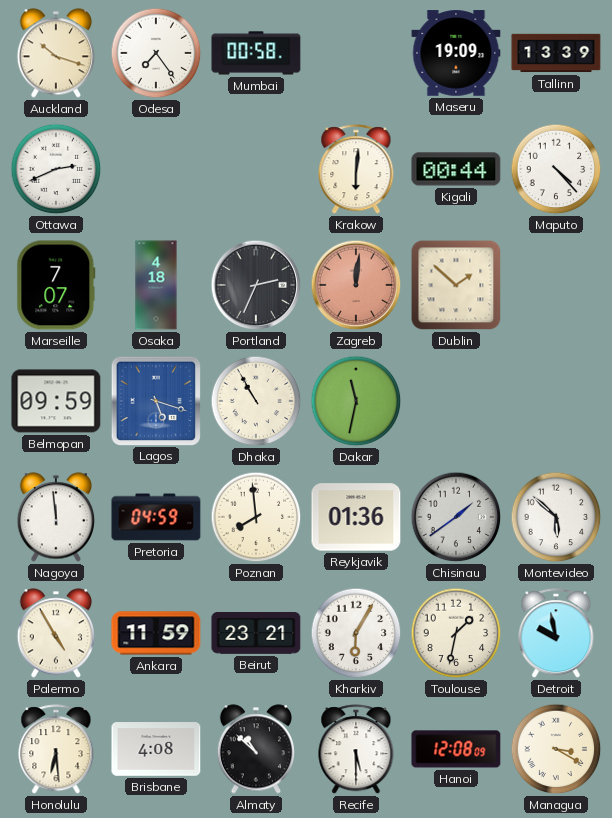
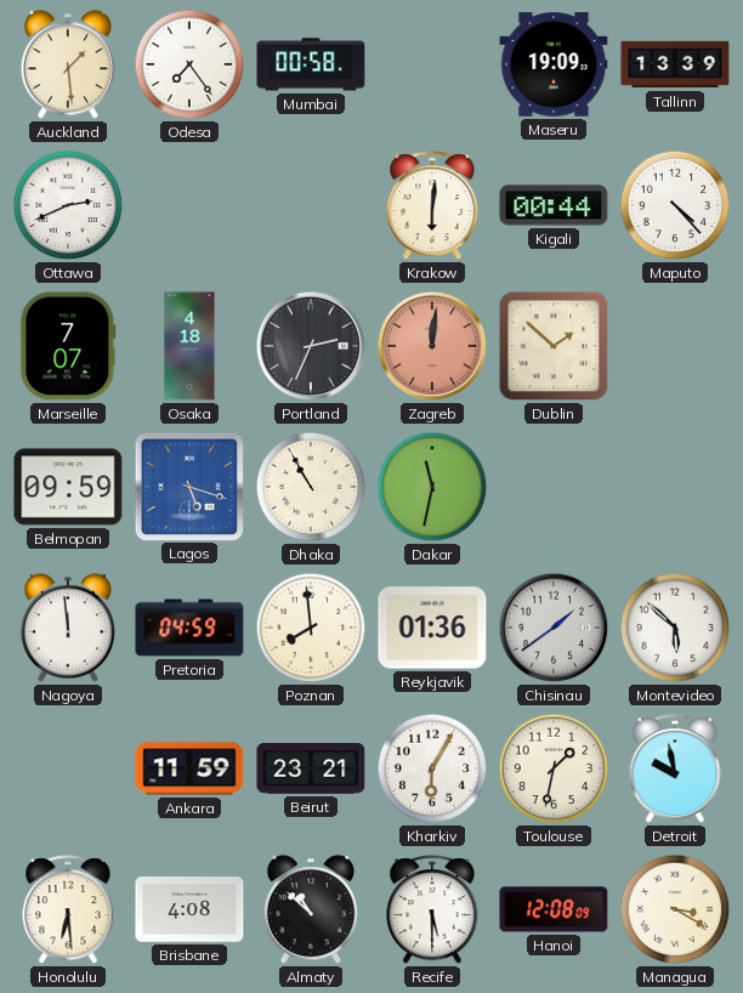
Auckland: 10:18 -> 1:29 (67, 64)
Palermo: 4:55 -> none (55, 633)
